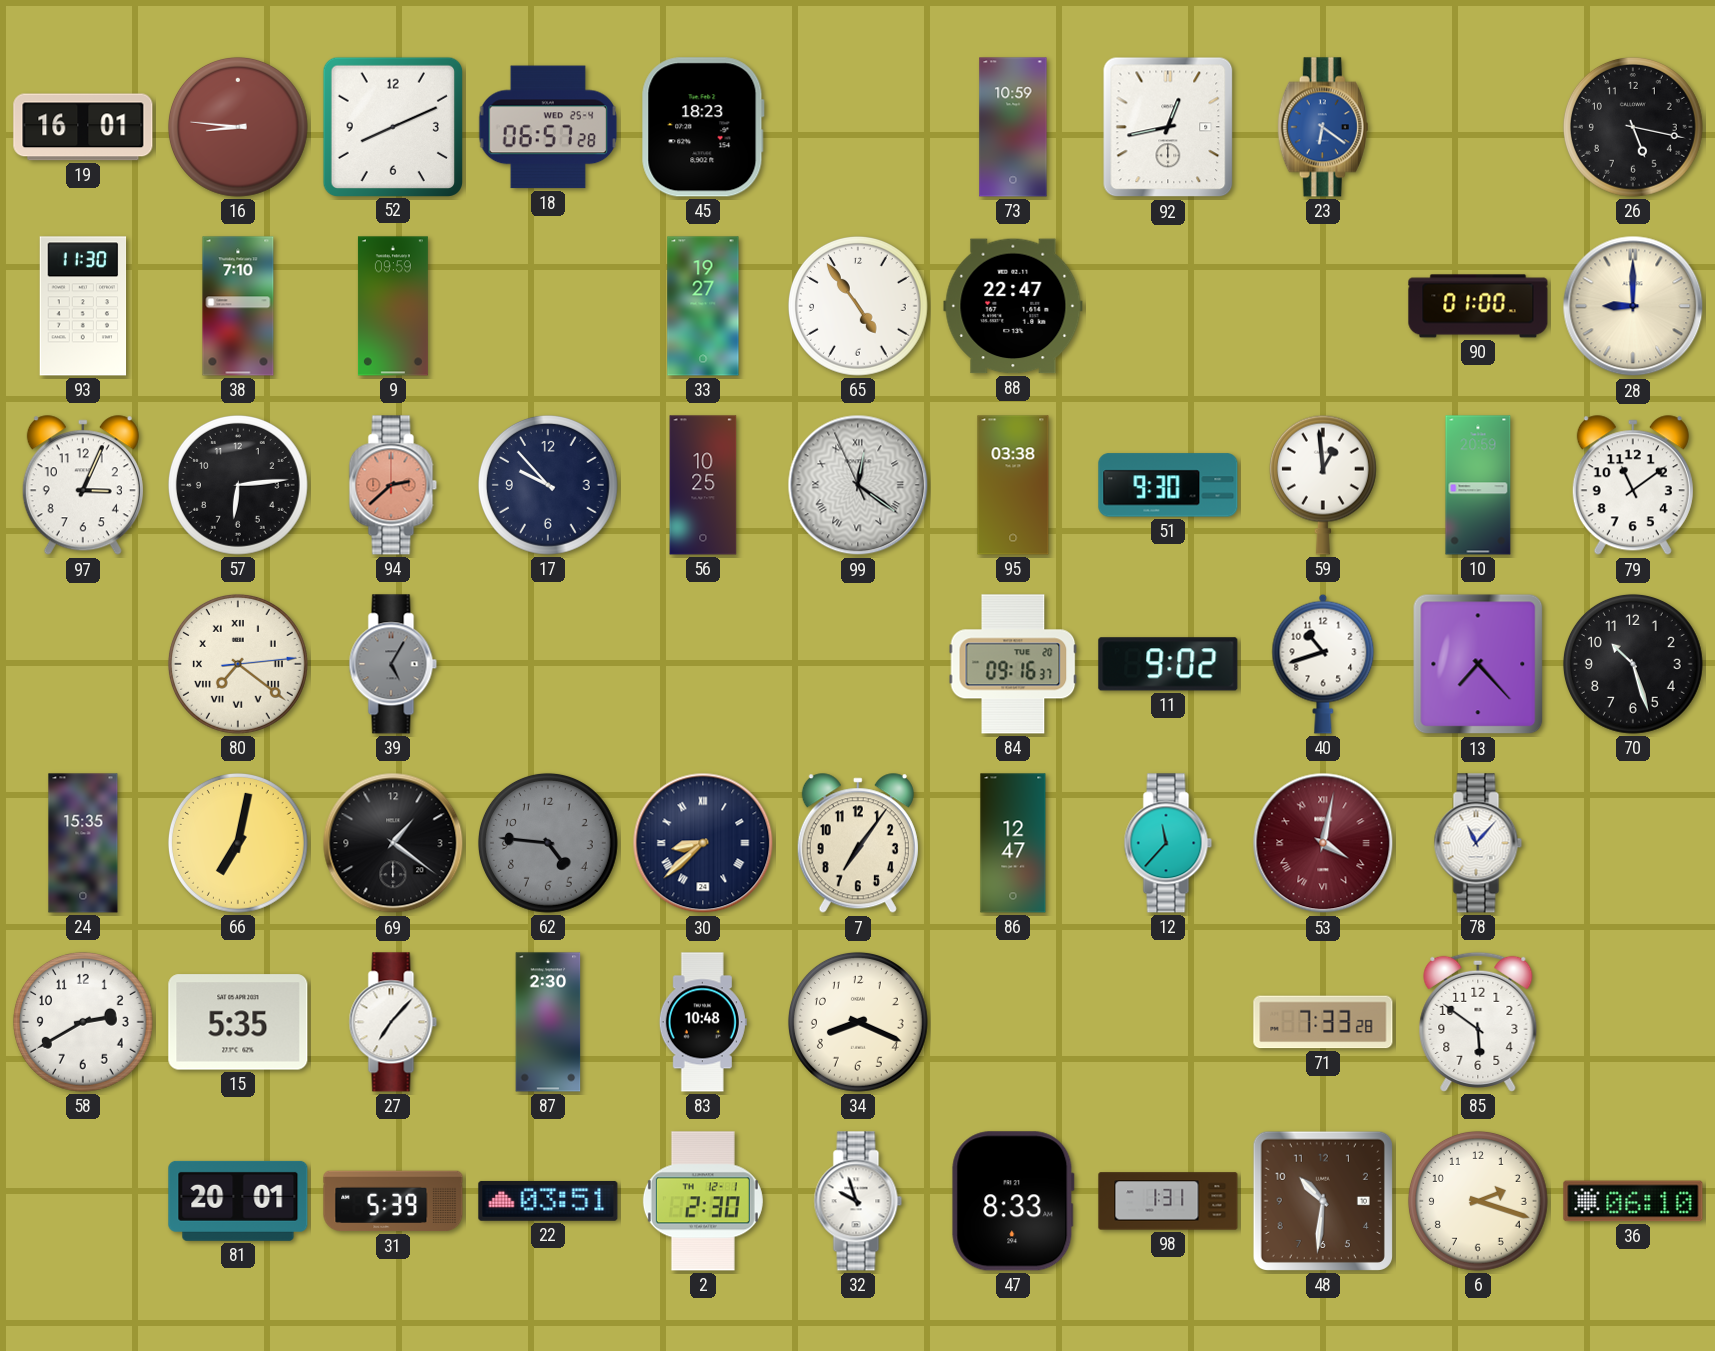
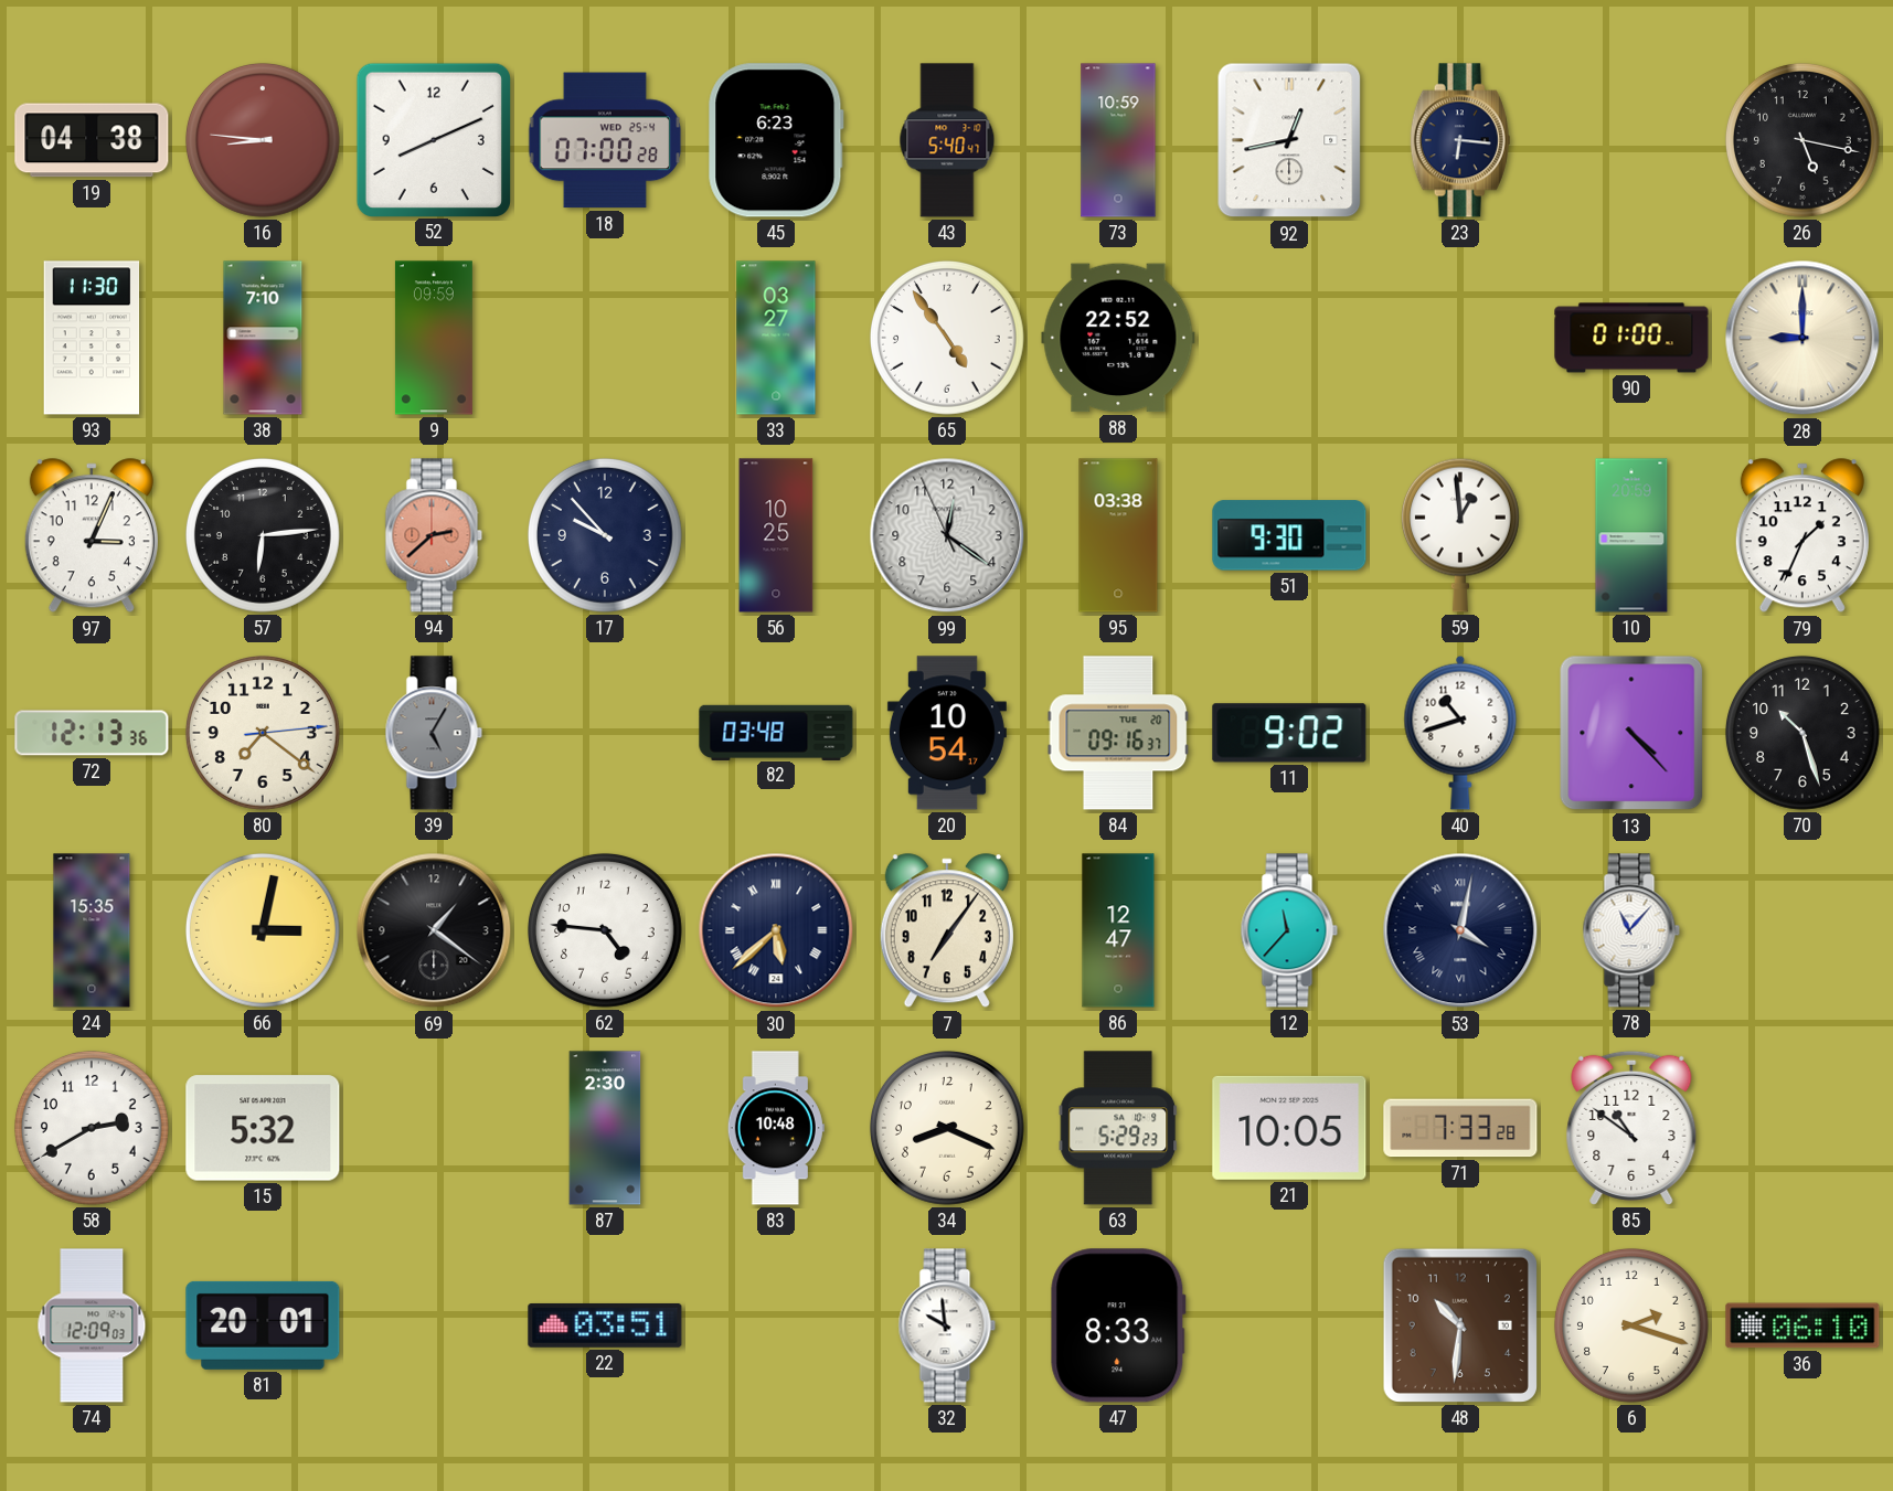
19: 16:01 -> 04:38 (92, 140)
18: 06:57 -> 07:00 (605, 140)
45: 18:23 -> 6:23 (776, 140)
43: none -> 5:40 (947, 140)
23: 6:21 -> 6:16 (1460, 140)
23 dial: blue -> navy (1460, 140)
33: 19:27 -> 03:27 (776, 338)
88: 22:47 -> 22:52 (1118, 338)
99 numerals: Roman -> Arabic (947, 535)
79: 11:09 -> 1:34 (1802, 536)
72: none -> 12:13 (92, 733)
80 numerals: Roman -> Arabic (263, 733)
82: none -> 03:48 (776, 732)
20: none -> 10:54 (947, 733)
13: 7:23 -> 4:23 (1631, 733)
66: 7:02 -> 3:02 (263, 930)
62 dial: grey -> white (605, 930)
30: 8:38 -> 5:38 (776, 930)
53 dial: burgundy -> navy (1460, 930)
15: 5:35 -> 5:32 (263, 1128)
27: 7:07 -> none (393, 1022)
63: none -> 5:29 (1118, 1128)
21: none -> 10:05 (1289, 1128)
85: 5:51 -> 10:51 (1631, 1128)
74: none -> 12:09 (92, 1325)
31: 5:39 -> none (393, 1201)
2: 2:30 -> none (703, 1201)
32: 9:57 -> 9:59 (947, 1325)
98: 1:31 -> none (1168, 1201)
